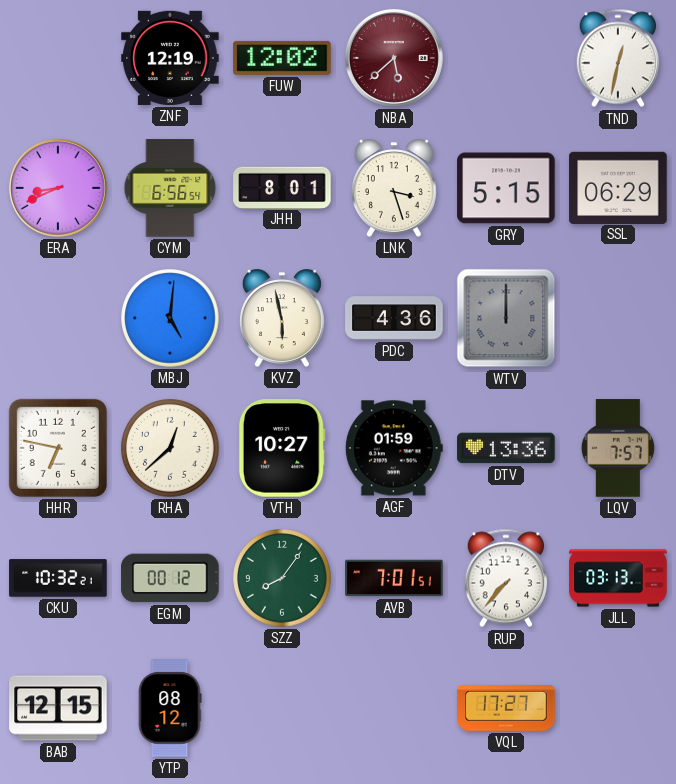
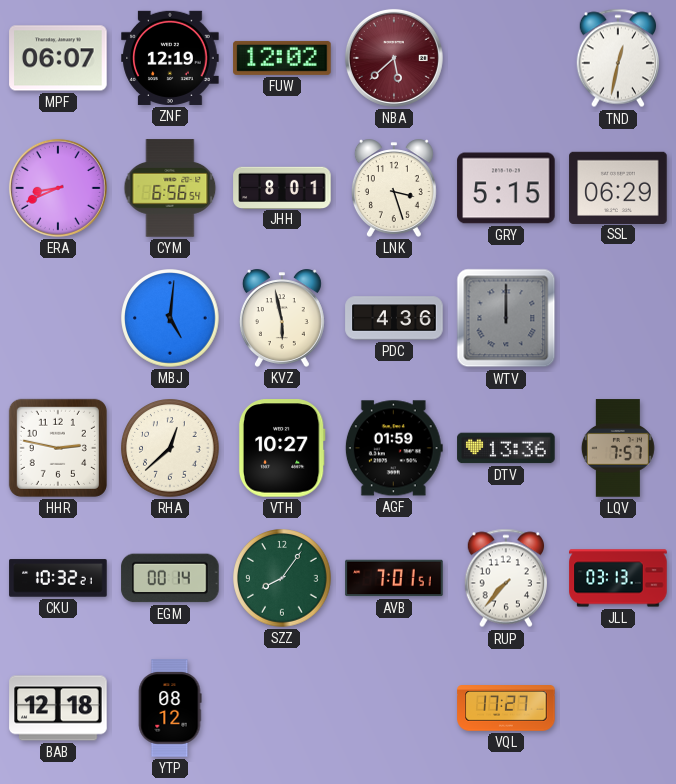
MPF: none -> 06:07 (58, 58)
HHR: 6:47 -> 2:47 (58, 448)
EGM: 00:12 -> 00:14 (170, 578)
BAB: 12:15 -> 12:18 (58, 708)
